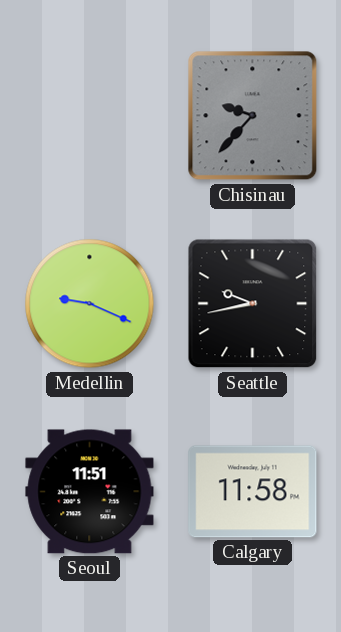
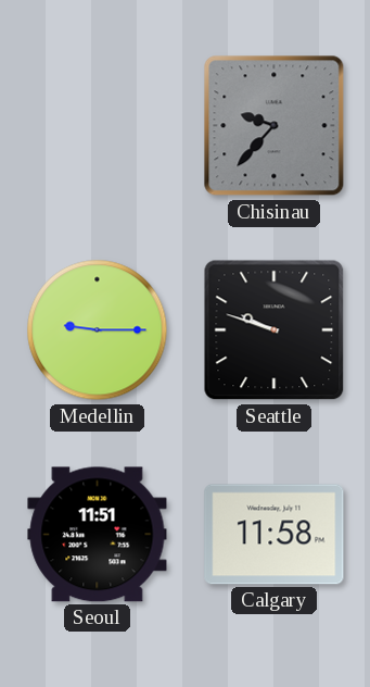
Medellin: 9:19 -> 9:15 (98, 330)
Seattle: 9:43 -> 9:48 (275, 330)
